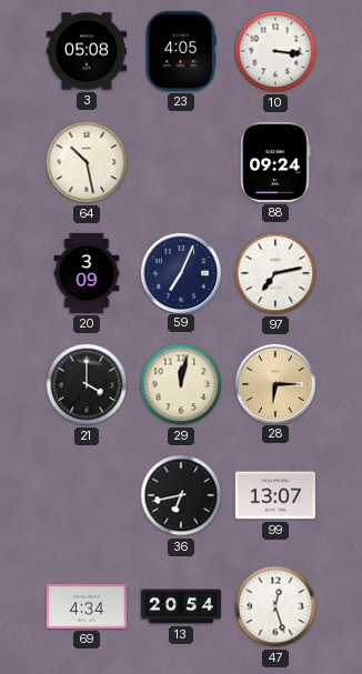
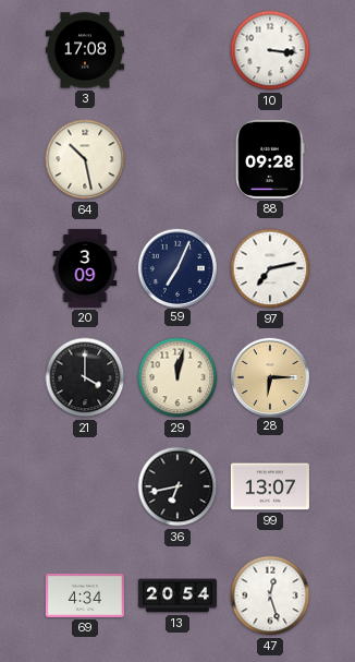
3: 05:08 -> 17:08 (85, 50)
23: 4:05 -> none (181, 51)
88: 09:24 -> 09:28 (270, 159)
